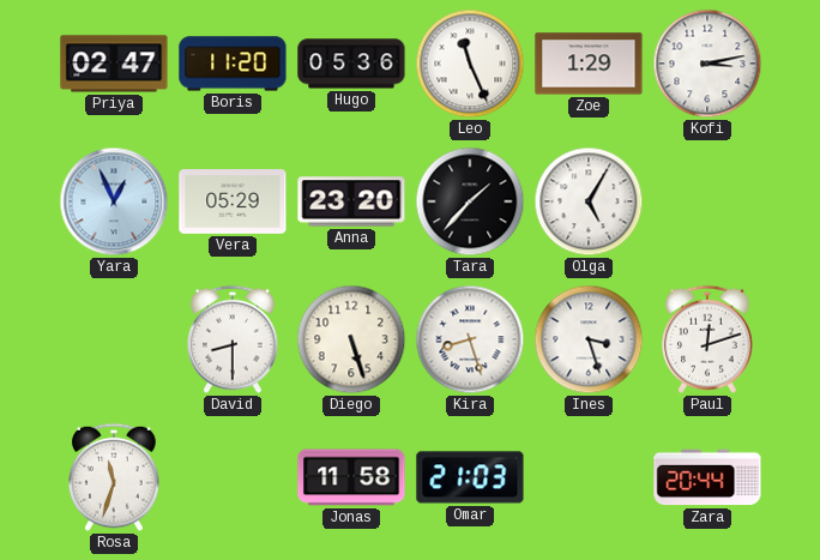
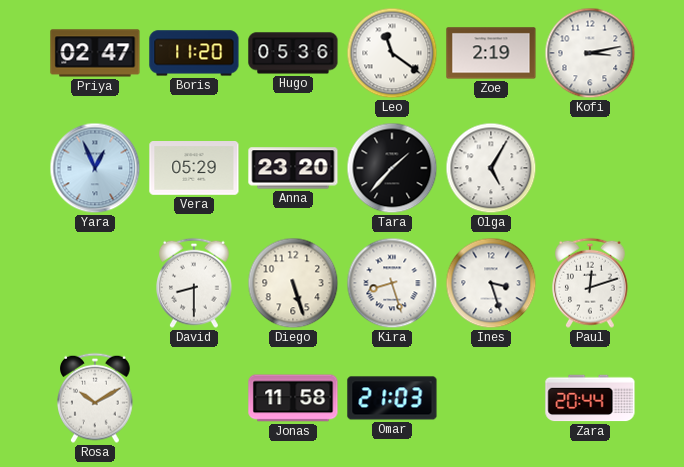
Leo: 11:26 -> 11:21 (392, 53)
Zoe: 1:29 -> 2:19 (491, 53)
Rosa: 11:33 -> 10:10 (96, 398)
